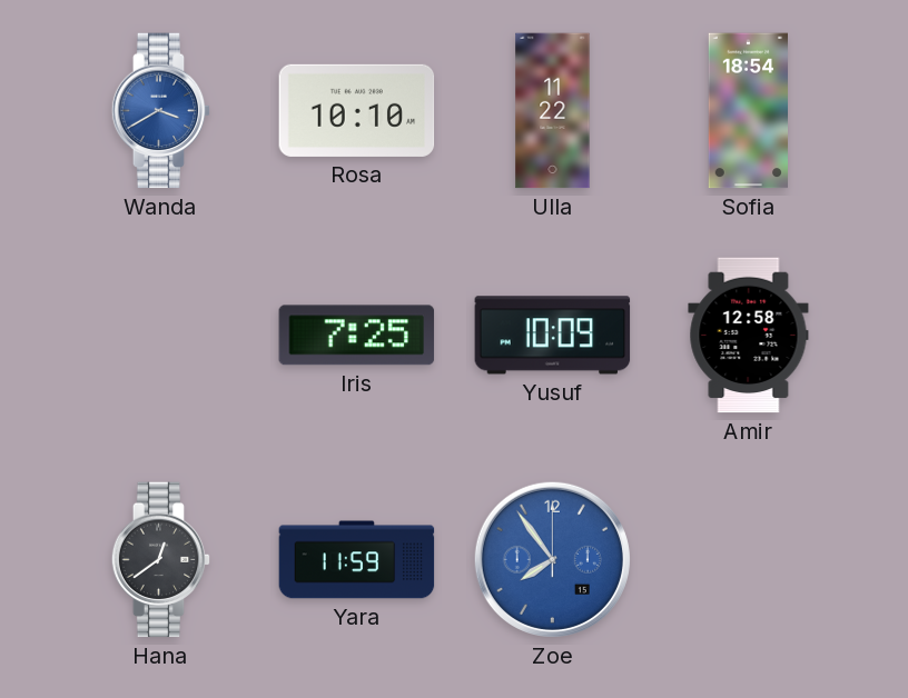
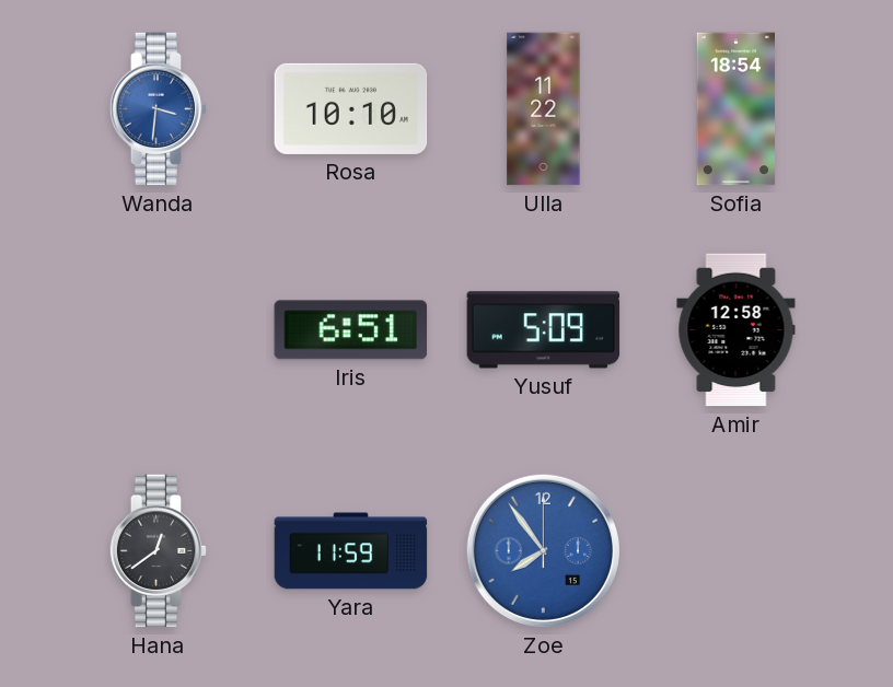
Wanda: 3:40 -> 3:31 (159, 109)
Iris: 7:25 -> 6:51 (351, 330)
Yusuf: 10:09 -> 5:09 (544, 330)
